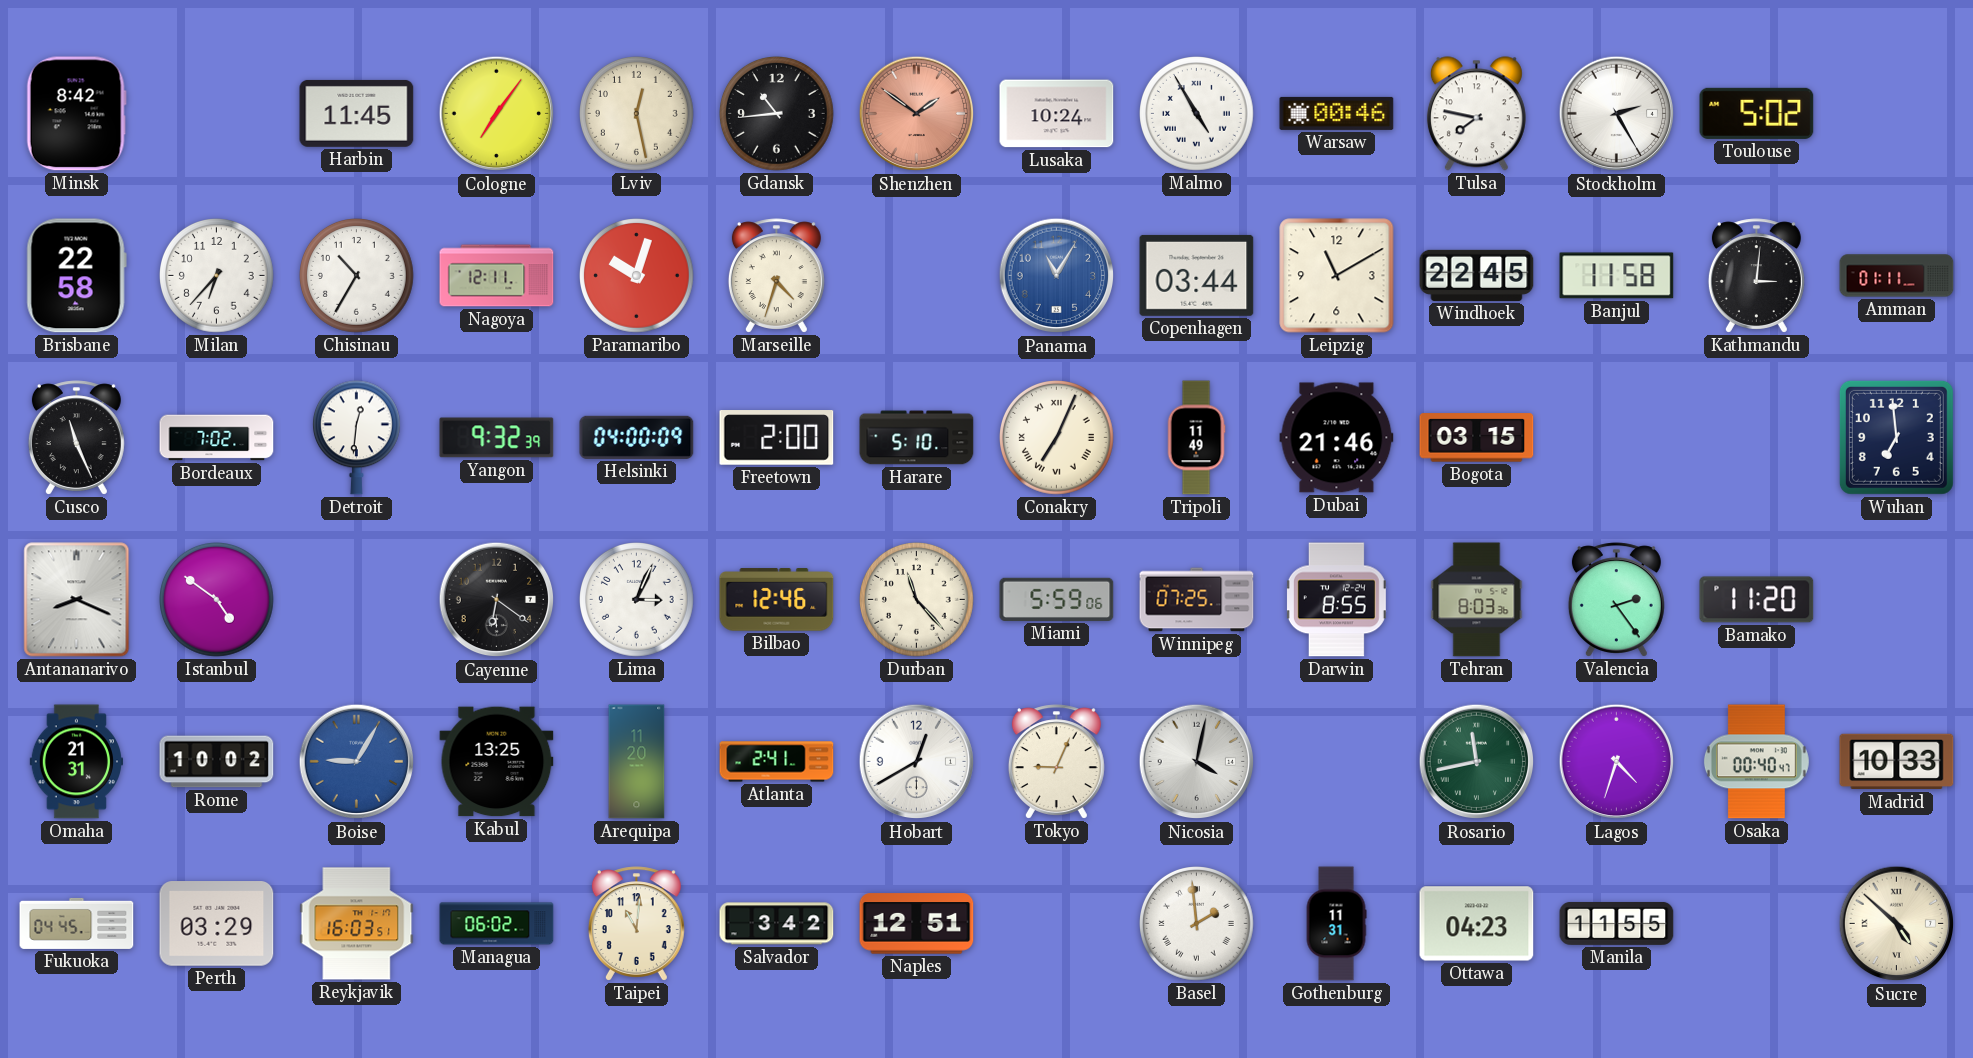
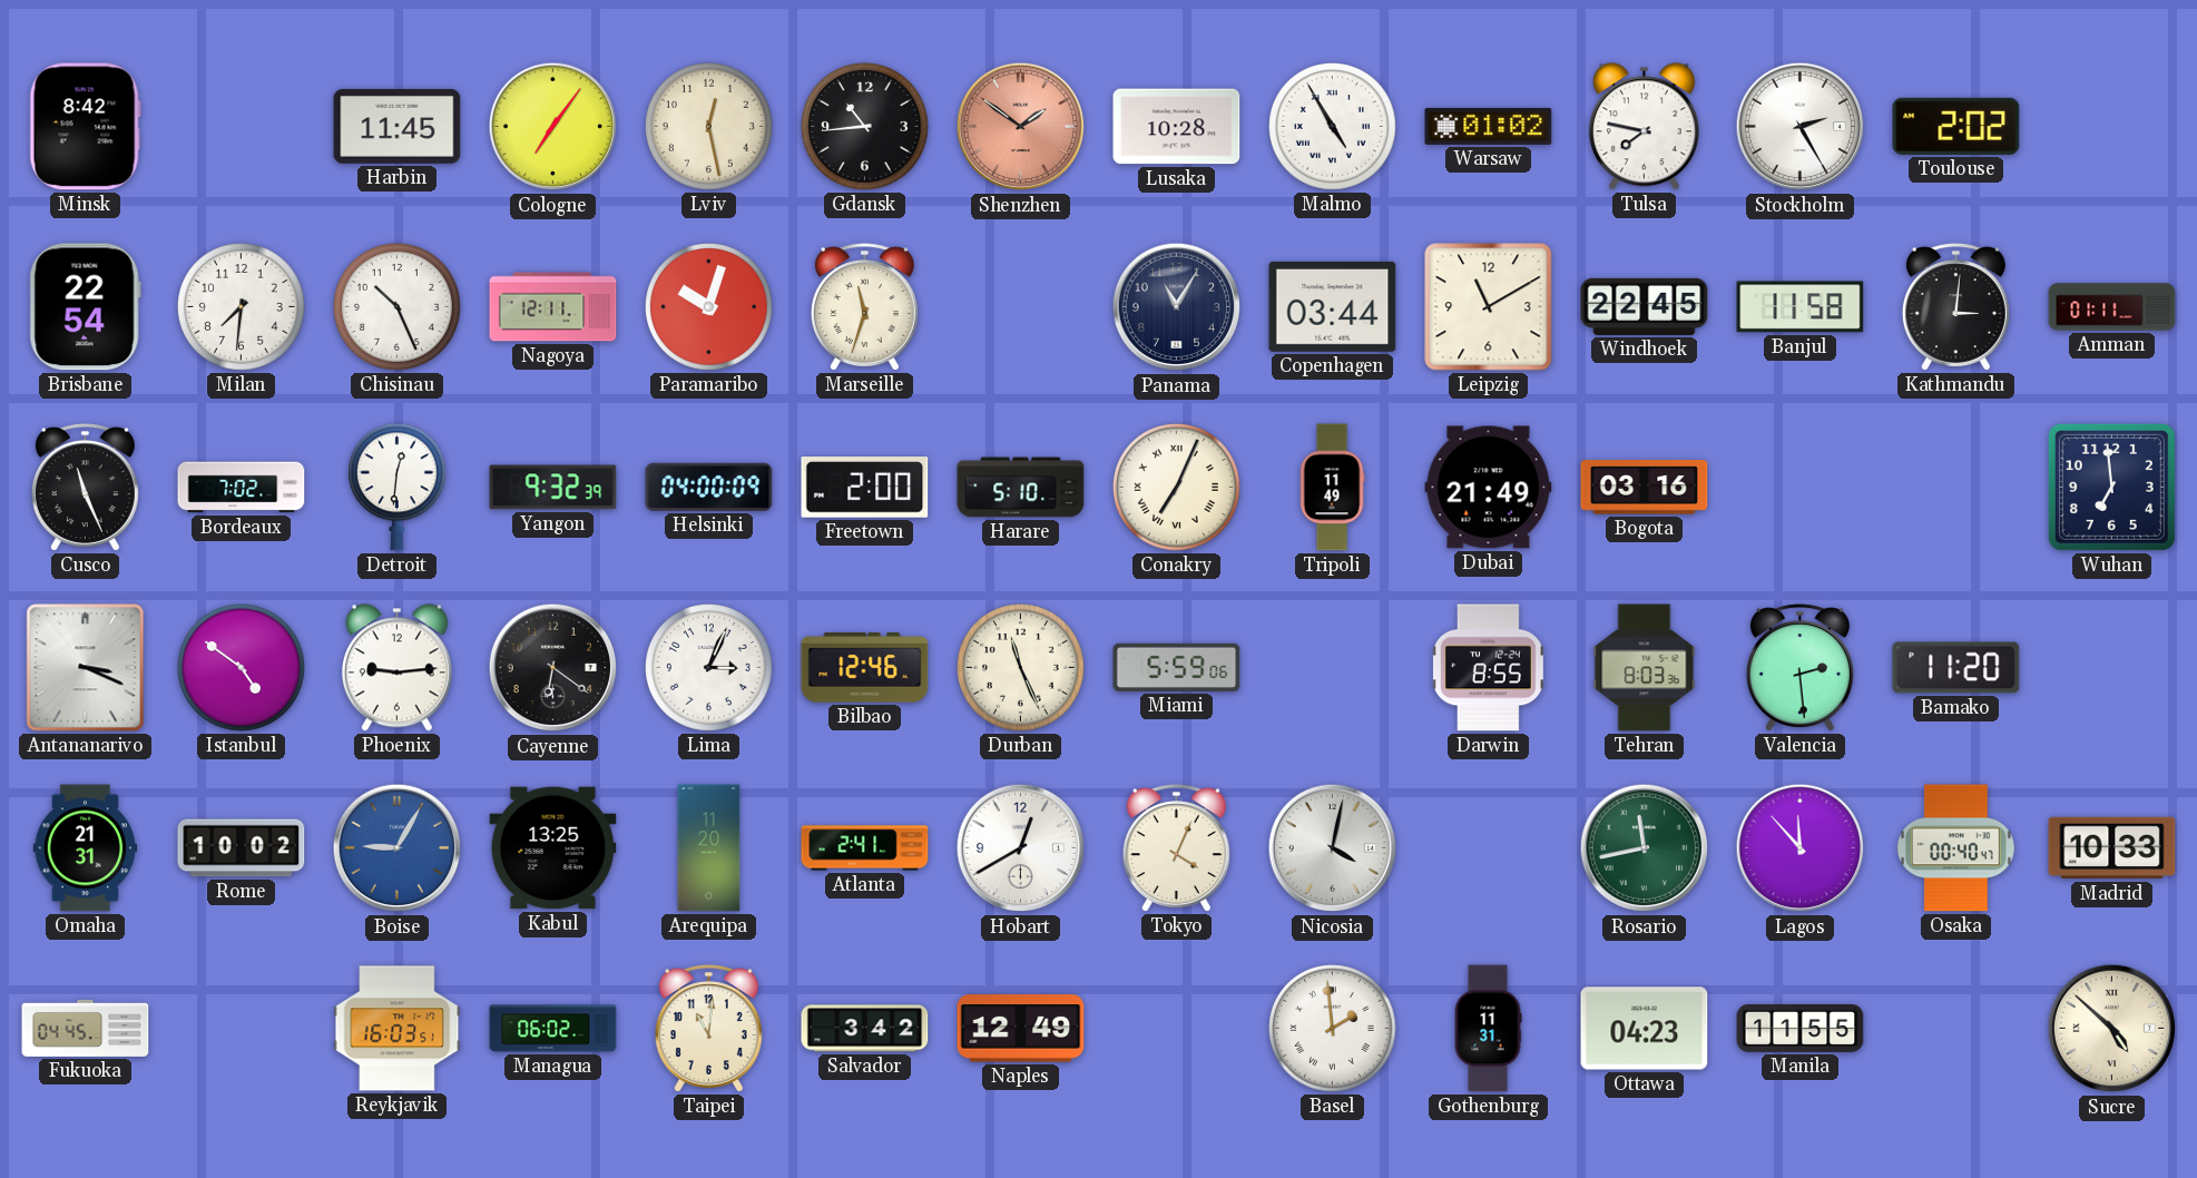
Lusaka: 10:24 -> 10:28 (1177, 127)
Warsaw: 00:46 -> 01:02 (1489, 126)
Toulouse: 5:02 -> 2:02 (1956, 126)
Brisbane: 22:58 -> 22:54 (85, 307)
Milan: 6:37 -> 7:31 (242, 307)
Chisinau: 10:35 -> 10:26 (398, 307)
Marseille: 4:33 -> 11:33 (864, 307)
Panama dial: blue -> navy (1177, 307)
Dubai: 21:46 -> 21:49 (1489, 488)
Bogota: 03:15 -> 03:16 (1645, 488)
Antananarivo: 8:19 -> 3:19 (86, 668)
Phoenix: none -> 9:14 (396, 668)
Durban: 11:23 -> 11:26 (1021, 668)
Winnipeg: 07:25 -> none (1197, 600)
Valencia: 2:24 -> 2:29 (1799, 668)
Tokyo: 9:04 -> 4:04 (1176, 848)
Lagos: 4:33 -> 11:53 (1801, 848)
Perth: 03:29 -> none (217, 924)
Naples: 12:51 -> 12:49 (1021, 1029)
